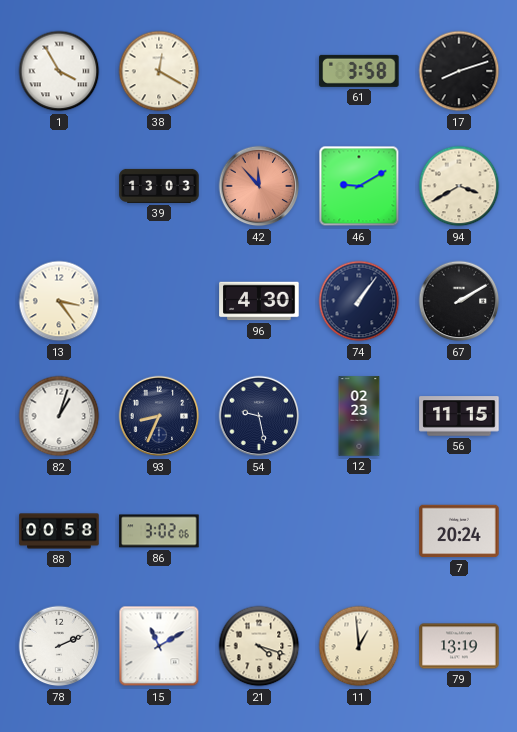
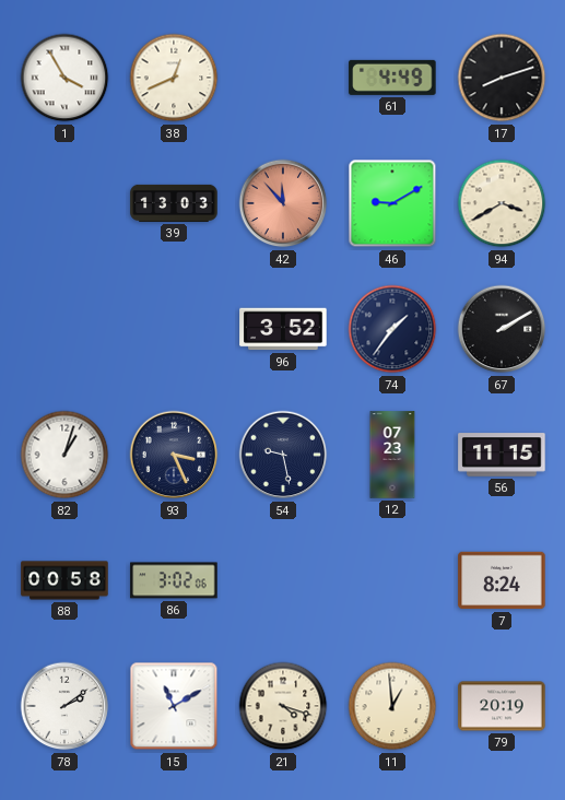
38: 12:20 -> 12:41 (174, 78)
61: 3:58 -> 4:49 (392, 78)
13: 3:24 -> none (59, 301)
96: 4:30 -> 3:52 (283, 329)
74: 1:06 -> 1:36 (392, 329)
93: 8:34 -> 3:26 (174, 455)
12: 02:23 -> 07:23 (392, 455)
7: 20:24 -> 8:24 (502, 580)
78: 2:11 -> 2:09 (64, 706)
79: 13:19 -> 20:19 (502, 706)
